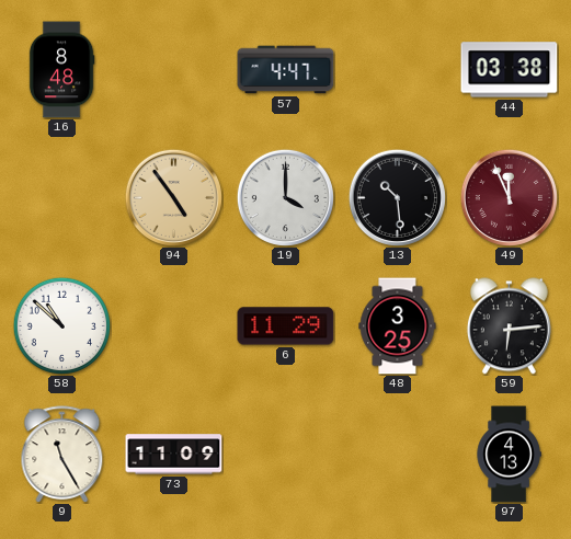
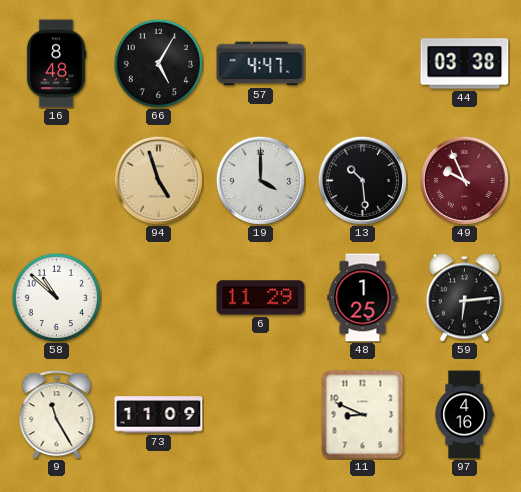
66: none -> 5:05 (158, 63)
94: 4:54 -> 4:57 (158, 180)
49: 11:56 -> 9:56 (464, 180)
48: 3:25 -> 1:25 (363, 298)
11: none -> 8:49 (363, 415)
97: 4:13 -> 4:16 (464, 415)
